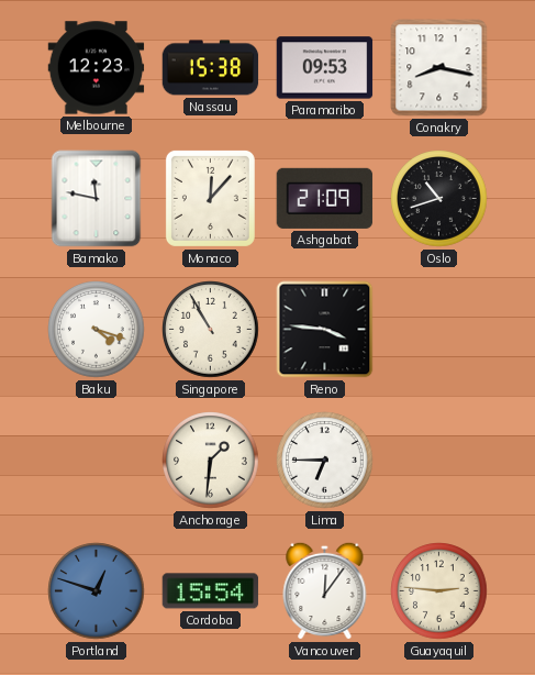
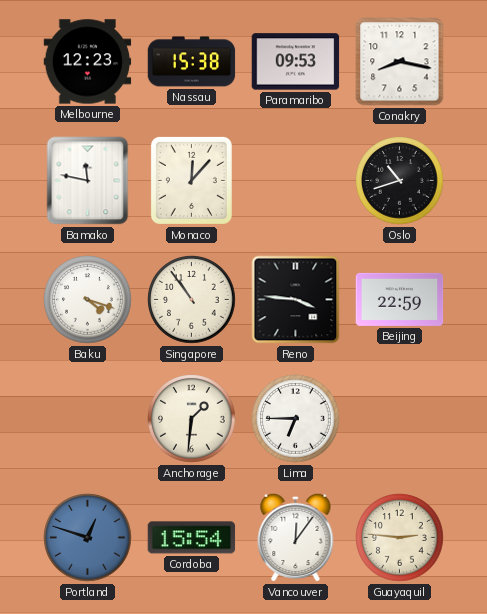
Ashgabat: 21:09 -> none (325, 198)
Singapore: 10:55 -> 10:54 (192, 300)
Beijing: none -> 22:59 (400, 299)
